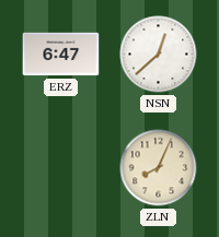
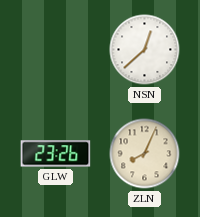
ERZ: 6:47 -> none (61, 55)
GLW: none -> 23:26 (56, 154)
